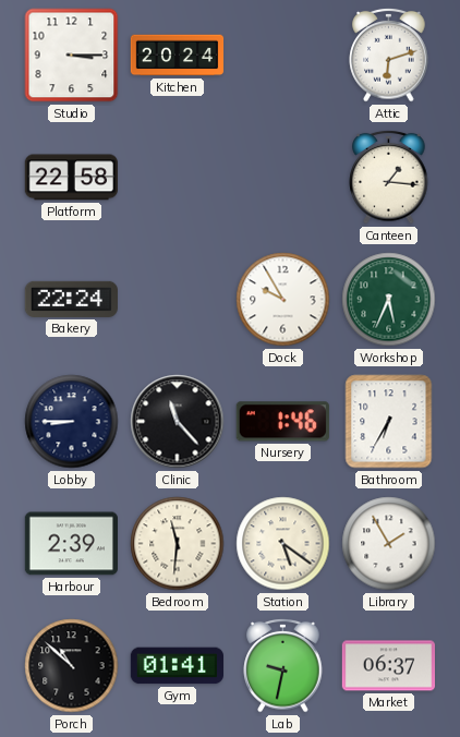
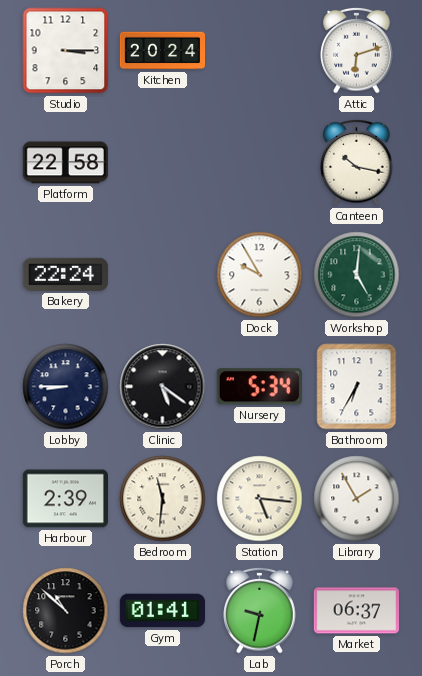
Canteen: 1:16 -> 10:17 (357, 162)
Workshop: 5:34 -> 5:01 (357, 275)
Clinic: 11:23 -> 5:21 (163, 387)
Nursery: 1:46 -> 5:34 (259, 387)
Station: 5:21 -> 5:16 (260, 499)
